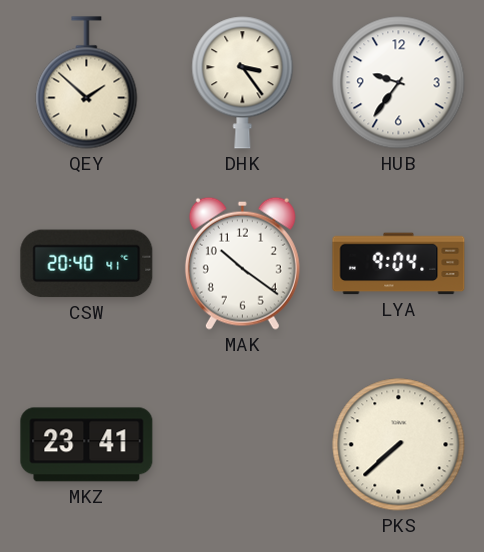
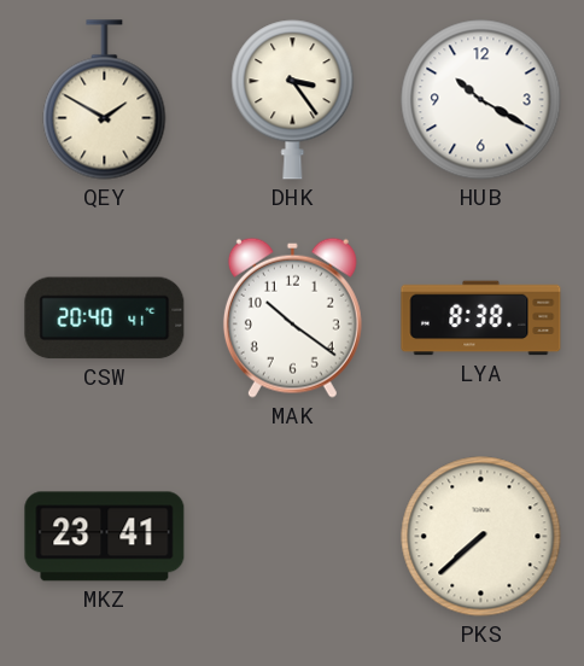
QEY: 1:52 -> 1:50 (105, 100)
HUB: 9:36 -> 10:20 (481, 100)
LYA: 9:04 -> 8:38 (481, 319)
